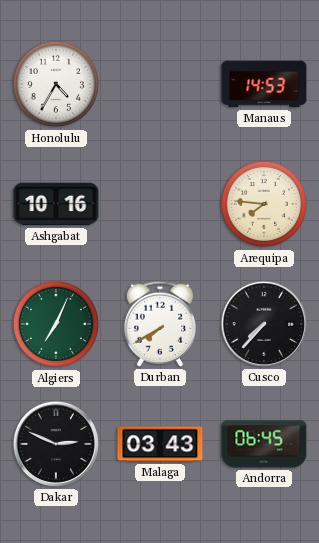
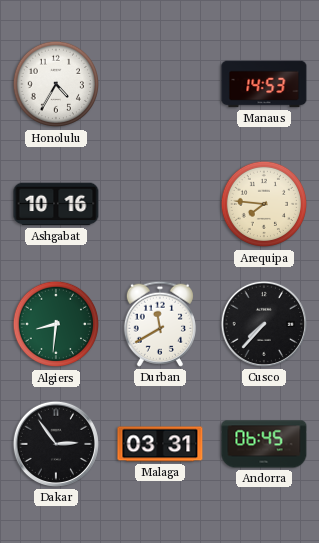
Algiers: 7:04 -> 8:31 (56, 324)
Durban: 7:40 -> 11:40 (160, 324)
Dakar: 2:49 -> 2:54 (56, 444)
Malaga: 03:43 -> 03:31 (160, 444)
